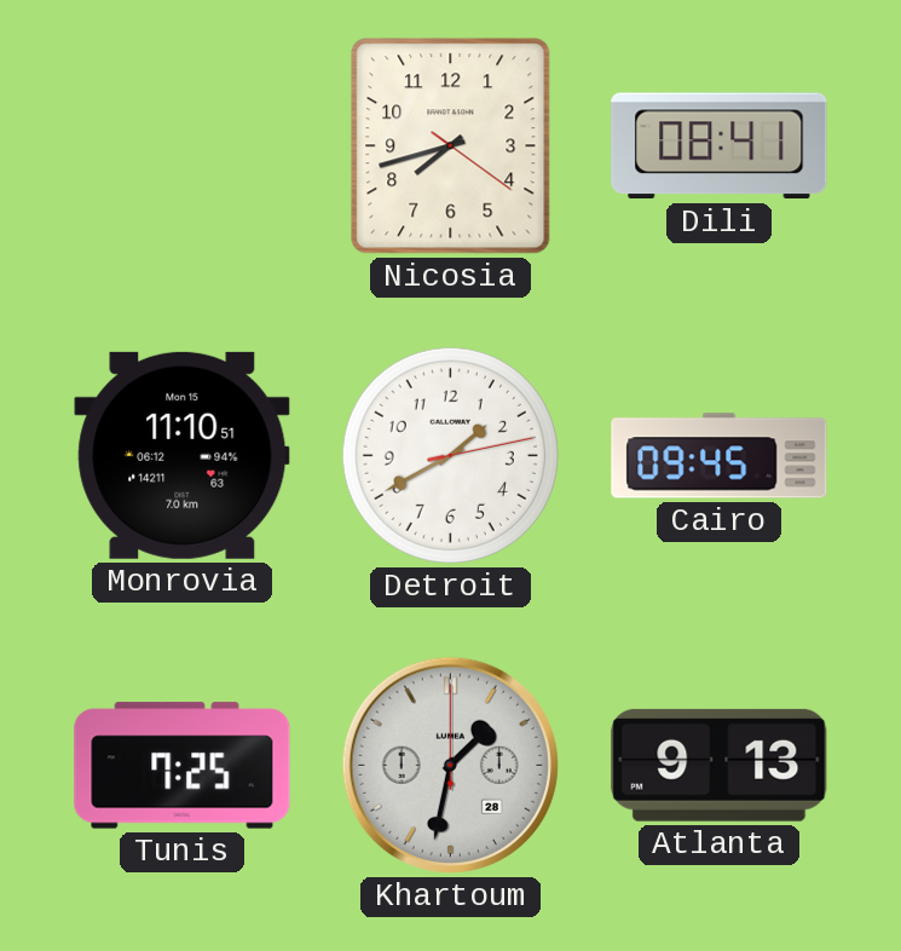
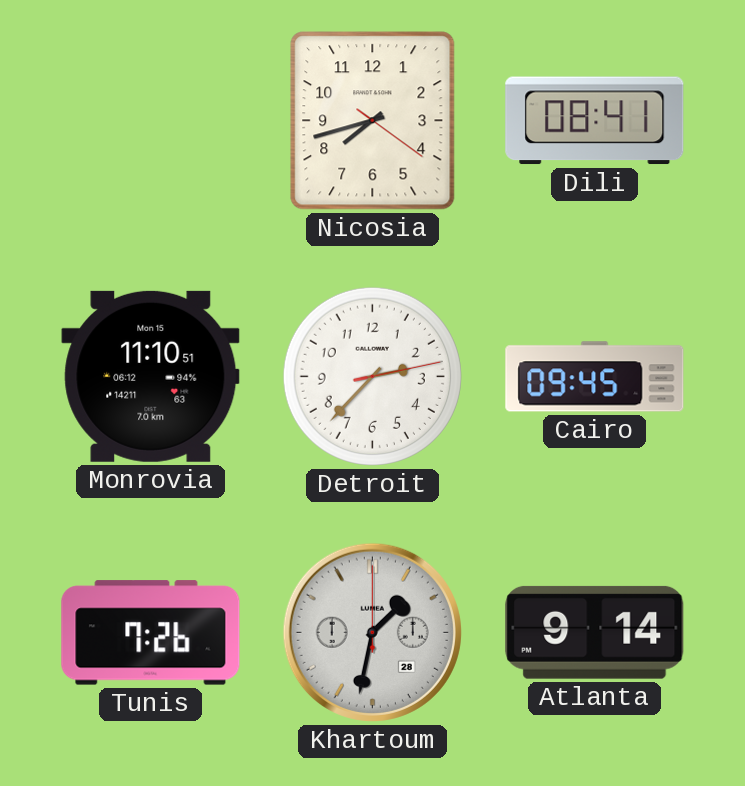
Detroit: 1:40 -> 2:37 (372, 376)
Tunis: 7:25 -> 7:26 (151, 633)
Atlanta: 9:13 -> 9:14 (595, 632)
